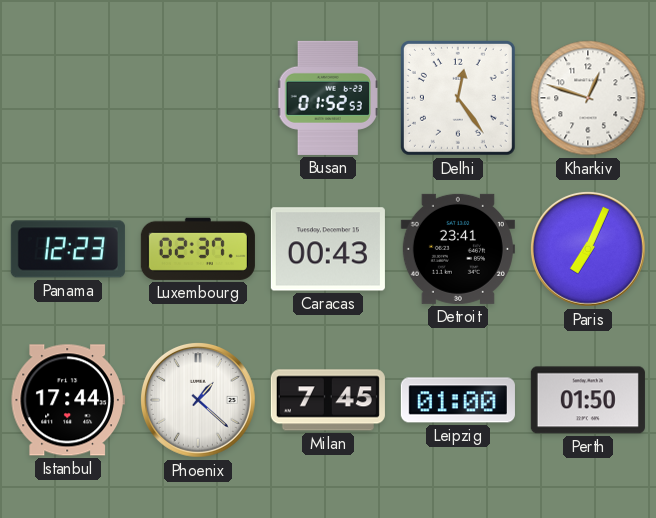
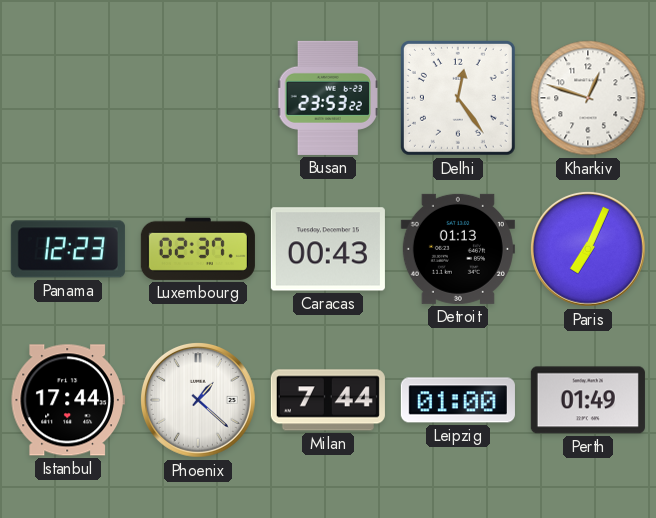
Busan: 01:52 -> 23:53 (328, 98)
Detroit: 23:41 -> 01:13 (458, 249)
Milan: 7:45 -> 7:44 (328, 400)
Perth: 01:50 -> 01:49 (588, 400)
